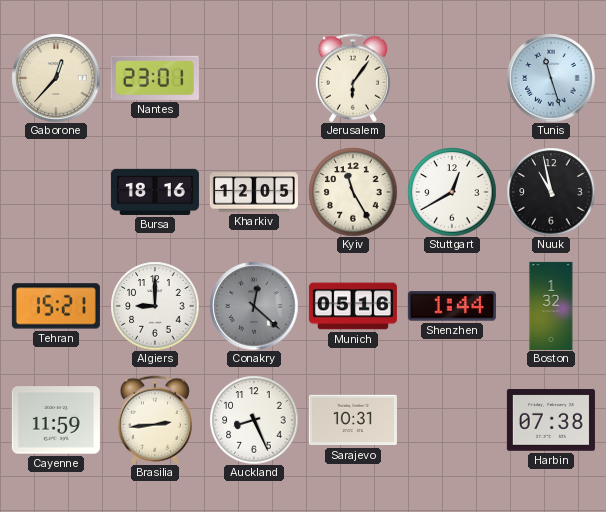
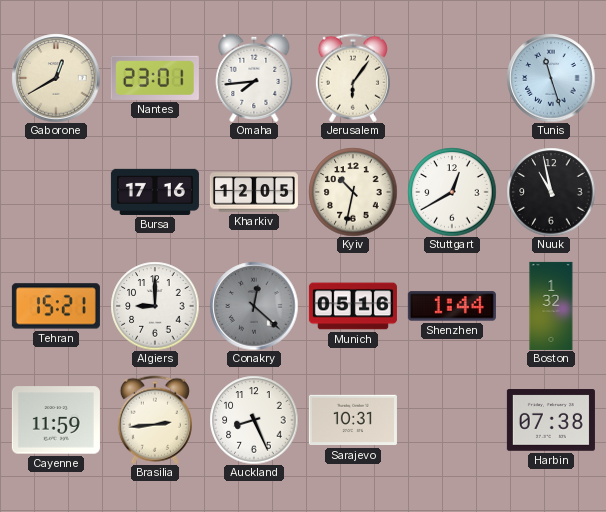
Gaborone: 12:37 -> 12:40 (56, 78)
Omaha: none -> 7:44 (254, 78)
Bursa: 18:16 -> 17:16 (155, 192)
Kyiv: 11:25 -> 10:32 (353, 192)
